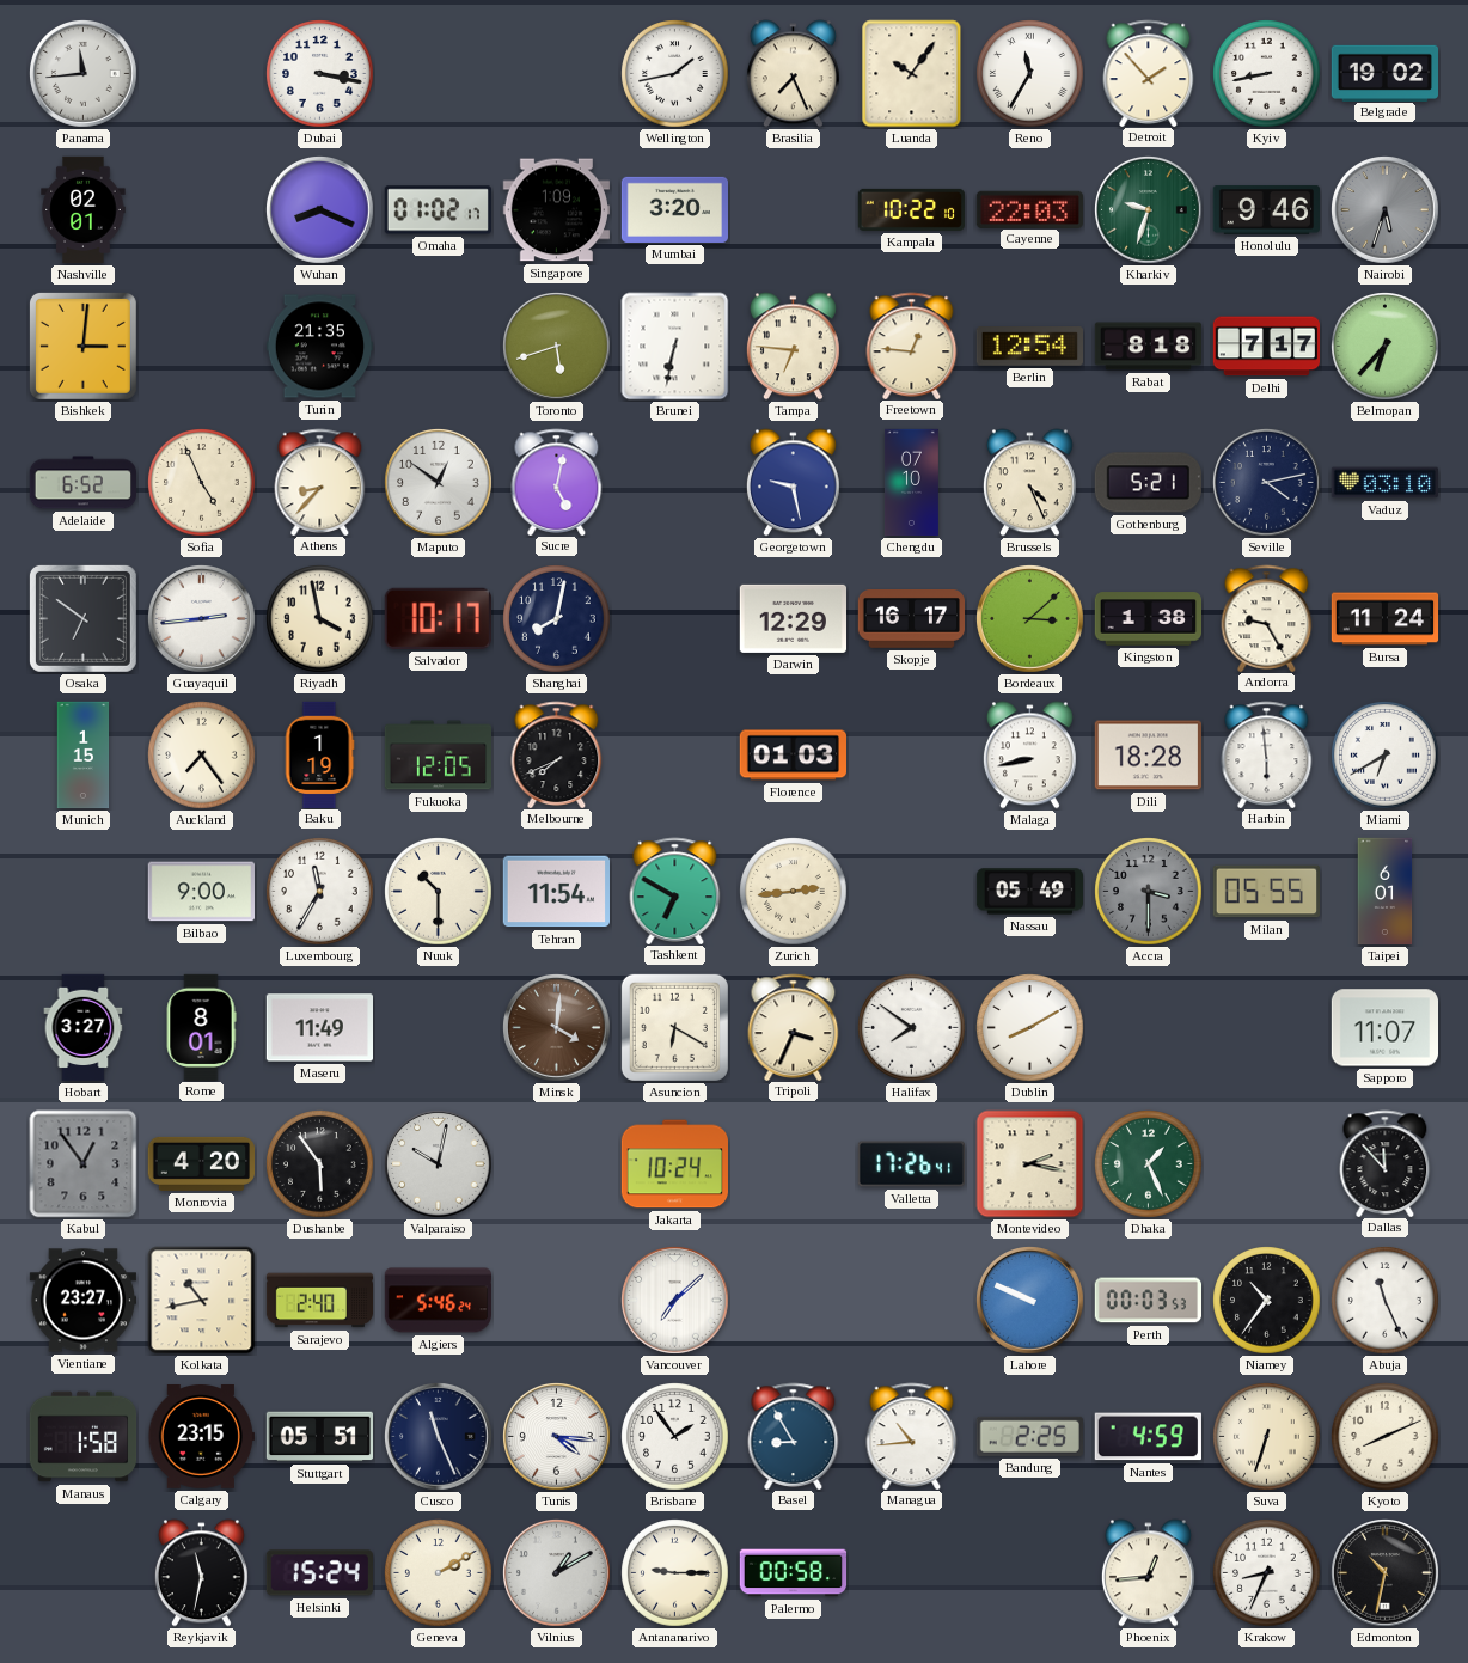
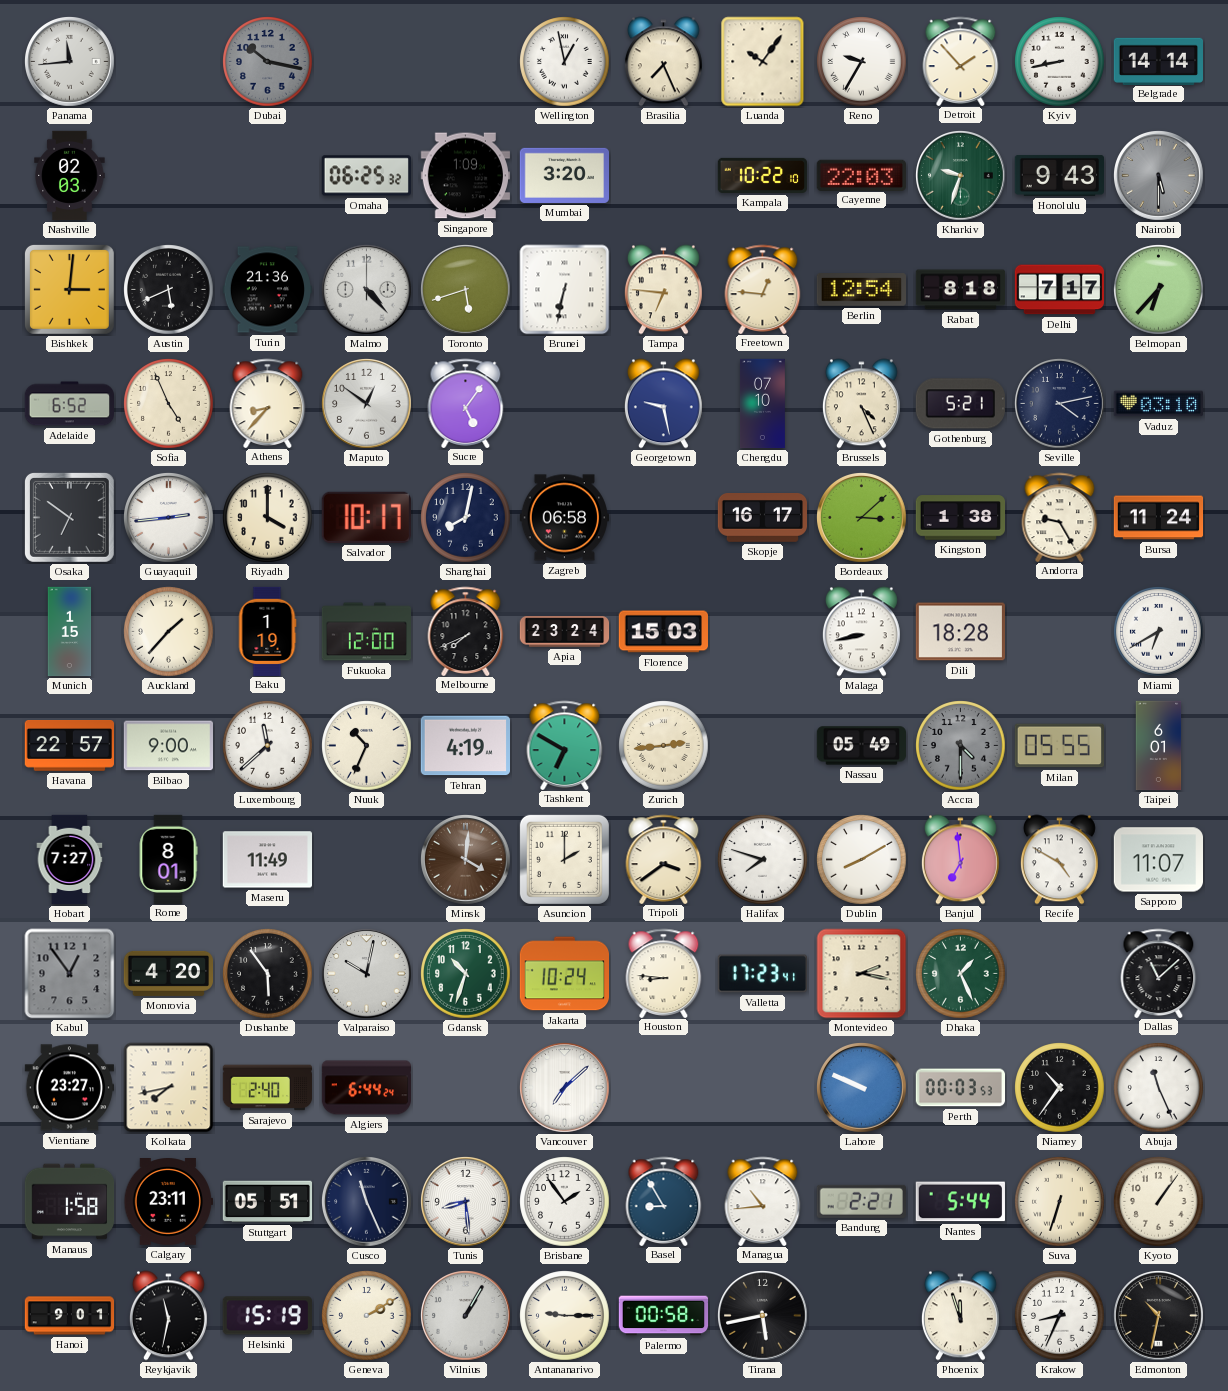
Dubai: 3:17 -> 10:17 (268, 62)
Dubai dial: white -> grey (268, 62)
Wellington: 1:43 -> 12:58 (565, 62)
Reno: 11:35 -> 9:35 (862, 62)
Belgrade: 19:02 -> 14:14 (1158, 61)
Nashville: 02:01 -> 02:03 (70, 176)
Wuhan: 8:19 -> none (320, 210)
Omaha: 01:02 -> 06:25 (366, 176)
Honolulu: 9:46 -> 9:43 (1059, 176)
Nairobi: 5:33 -> 5:30 (1159, 176)
Austin: none -> 5:41 (169, 290)
Turin: 21:35 -> 21:36 (267, 290)
Malmo: none -> 4:23 (367, 290)
Sucre: 5:02 -> 5:06 (466, 403)
Riyadh: 3:58 -> 4:00 (268, 518)
Zagreb: none -> 06:58 (564, 518)
Darwin: 12:29 -> none (793, 618)
Auckland: 7:24 -> 1:37 (169, 632)
Fukuoka: 12:05 -> 12:00 (367, 632)
Apia: none -> 23:24 (565, 632)
Florence: 01:03 -> 15:03 (663, 632)
Harbin: 5:59 -> none (1267, 754)
Havana: none -> 22:57 (69, 746)
Luxembourg: 11:35 -> 11:38 (268, 746)
Nuuk: 10:30 -> 10:34 (367, 746)
Tehran: 11:54 -> 4:19 (465, 746)
Accra: 3:30 -> 4:30 (961, 746)
Hobart: 3:27 -> 7:27 (70, 860)
Asuncion: 6:20 -> 2:00 (564, 859)
Tripoli: 3:34 -> 3:39 (664, 859)
Halifax: 7:51 -> 7:48 (763, 860)
Banjul: none -> 6:59 (960, 860)
Recife: none -> 4:50 (1059, 860)
Gdansk: none -> 10:33 (466, 974)
Houston: none -> 8:46 (664, 973)
Valletta: 17:26 -> 17:23 (762, 974)
Dallas: 11:53 -> 11:08 (1159, 973)
Kolkata: 10:43 -> 7:43 (169, 1088)
Algiers: 5:46 -> 6:44 (366, 1088)
Calgary: 23:15 -> 23:11 (168, 1202)
Tunis: 4:16 -> 8:29 (466, 1202)
Bandung: 2:25 -> 2:21 (861, 1201)
Nantes: 4:59 -> 5:44 (960, 1202)
Kyoto: 8:11 -> 1:06 (1159, 1202)
Hanoi: none -> 9:01 (70, 1316)
Helsinki: 15:24 -> 15:19 (267, 1316)
Vilnius: 1:10 -> 1:05 (466, 1316)
Tirana: none -> 5:43 (763, 1316)
Phoenix: 12:44 -> 11:57 (960, 1316)
